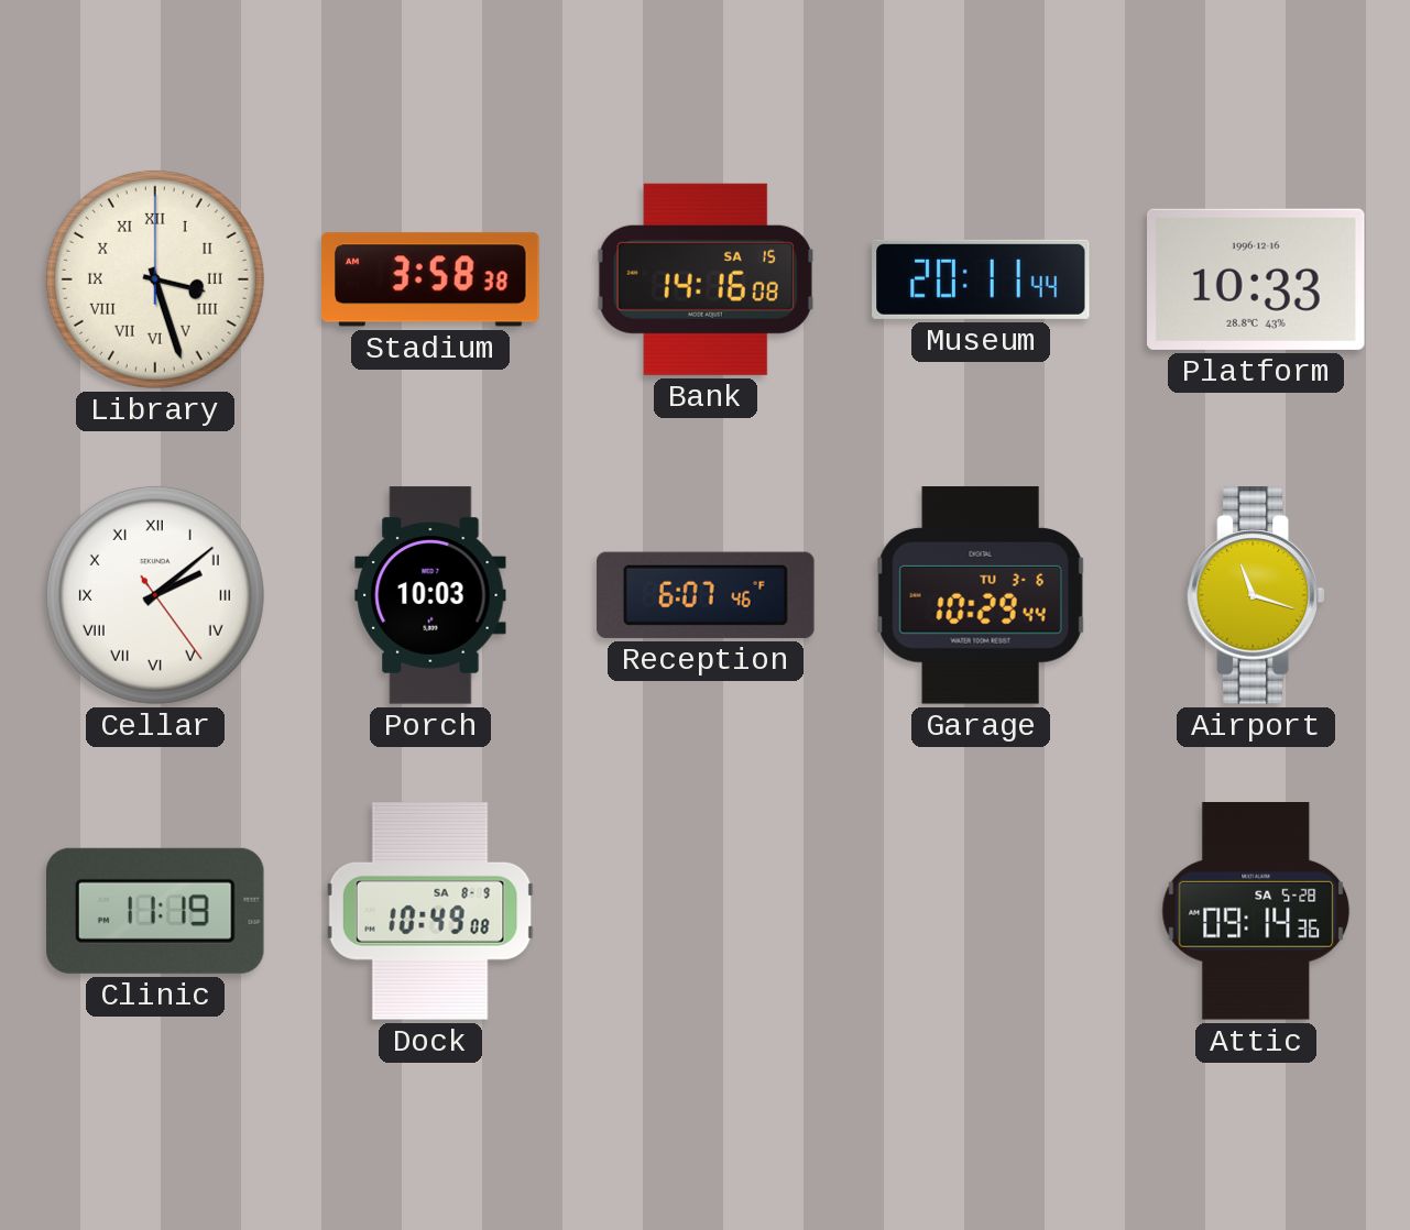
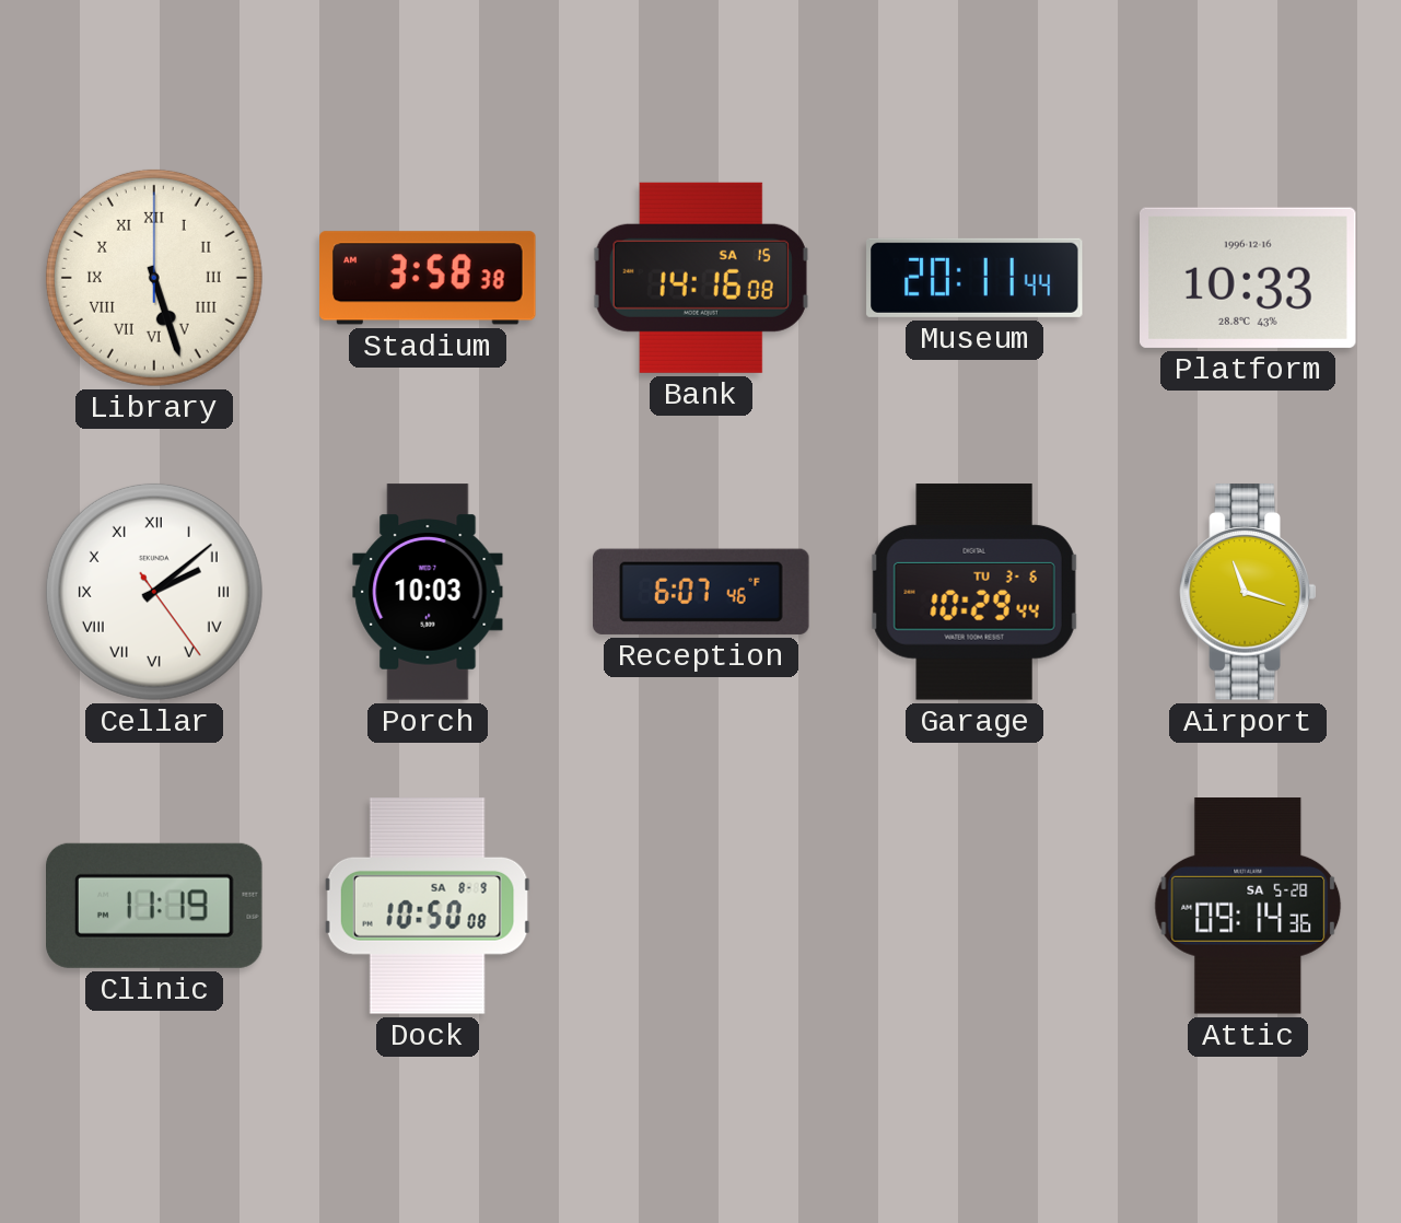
Library: 3:27 -> 5:27 (154, 278)
Dock: 10:49 -> 10:50 (428, 906)
